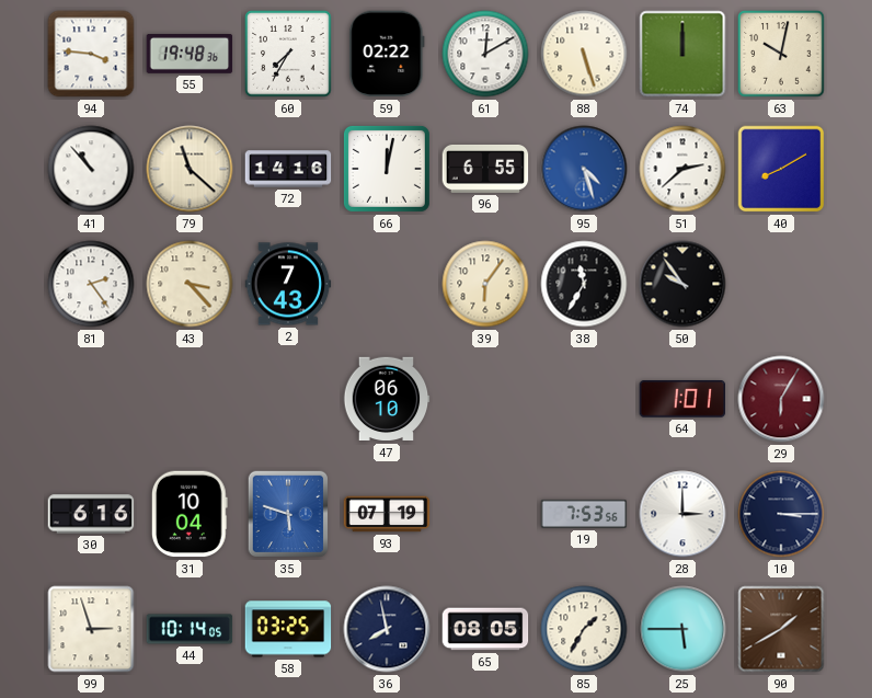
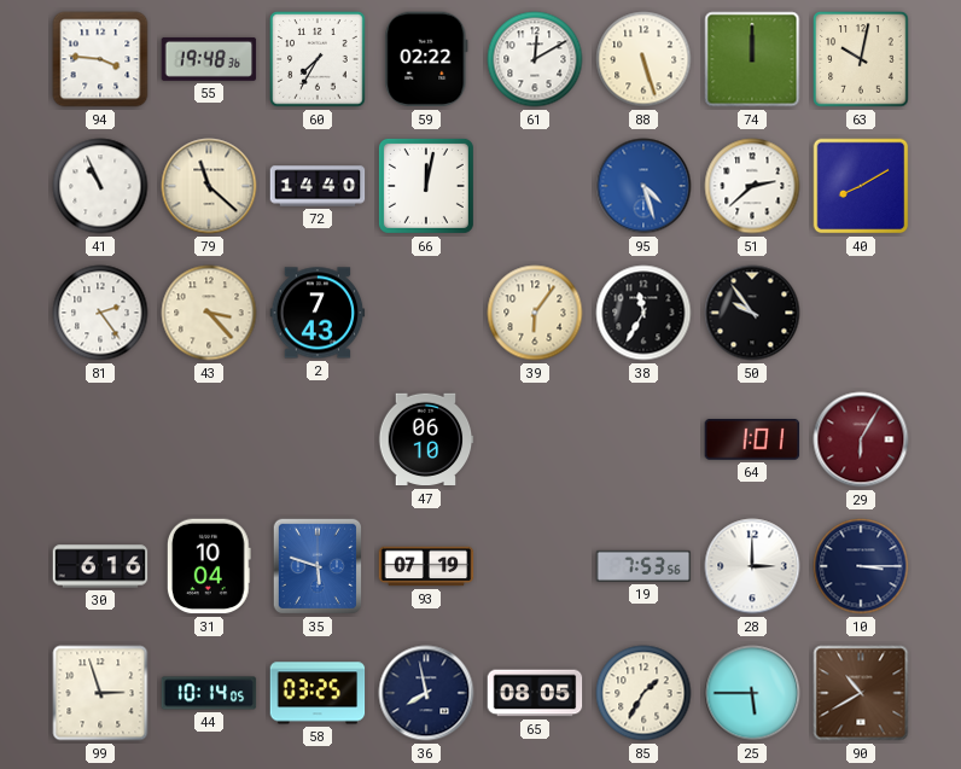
41: 10:53 -> 10:56 (100, 186)
72: 14:16 -> 14:40 (318, 186)
96: 6:55 -> none (485, 169)
90: 1:40 -> 10:40 (861, 693)
